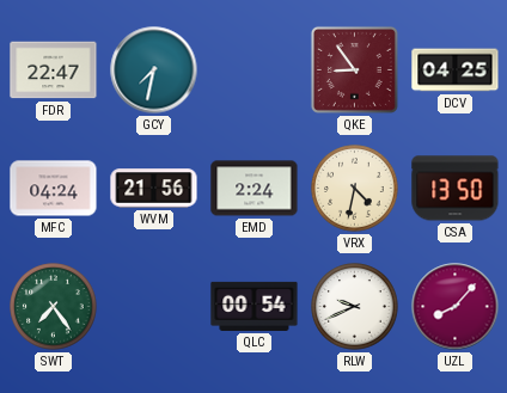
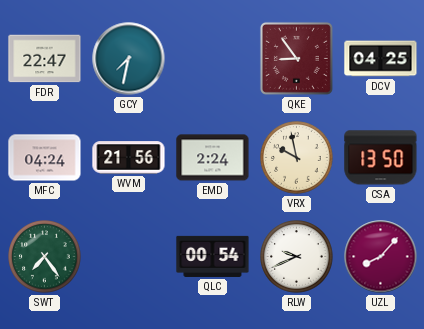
VRX: 4:32 -> 9:58 (297, 158)
